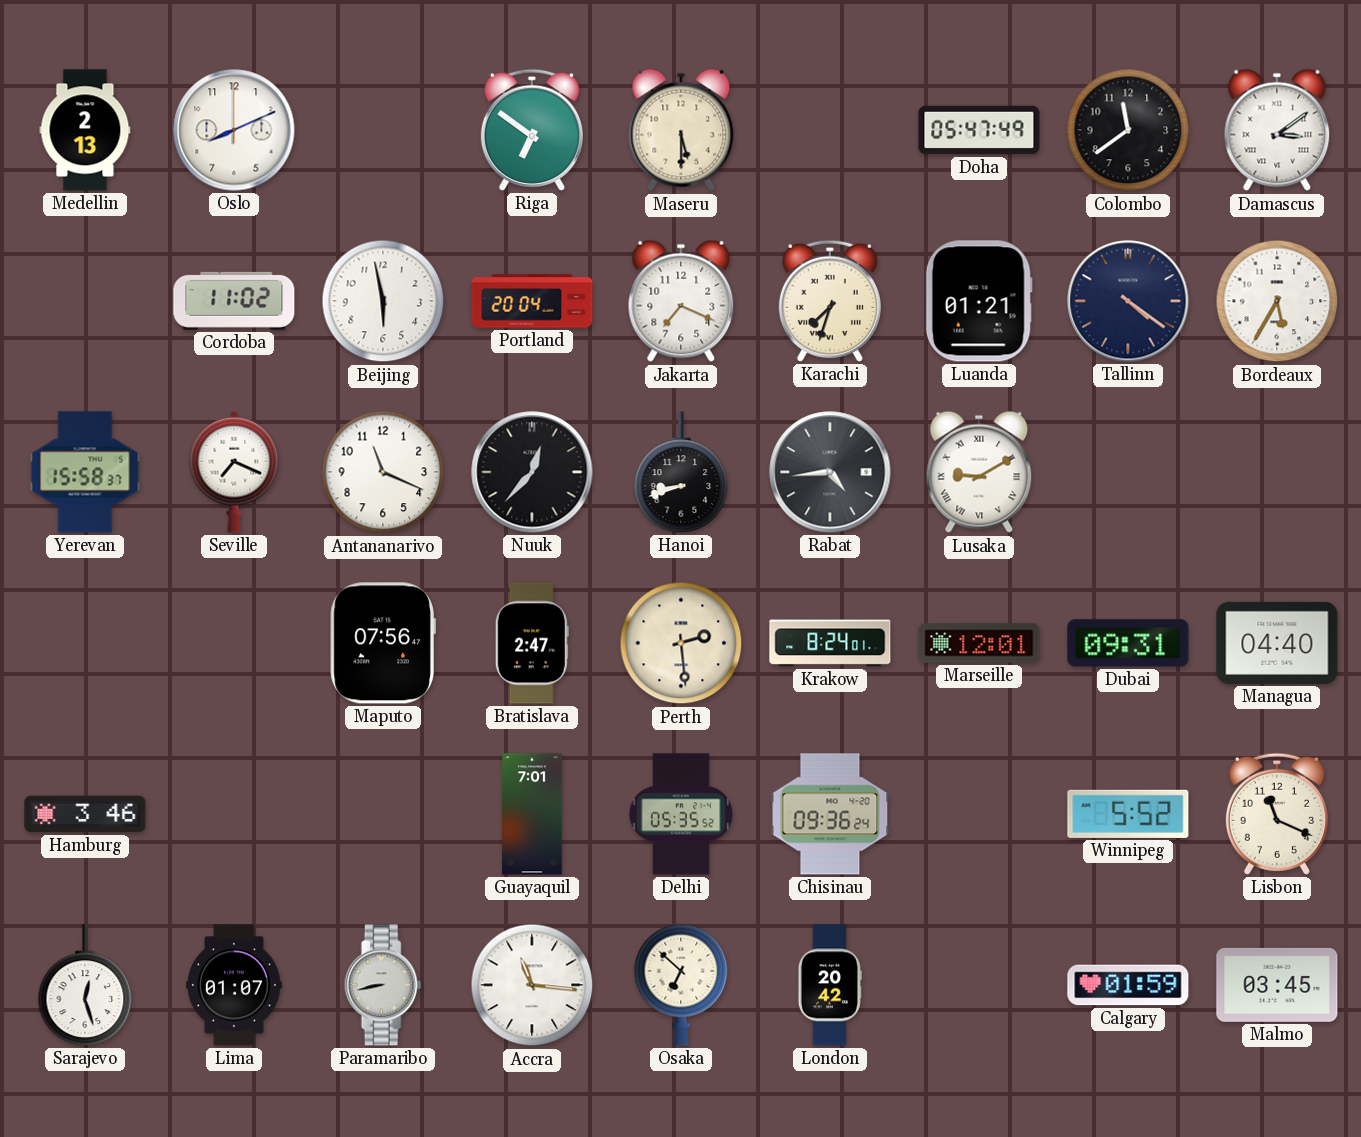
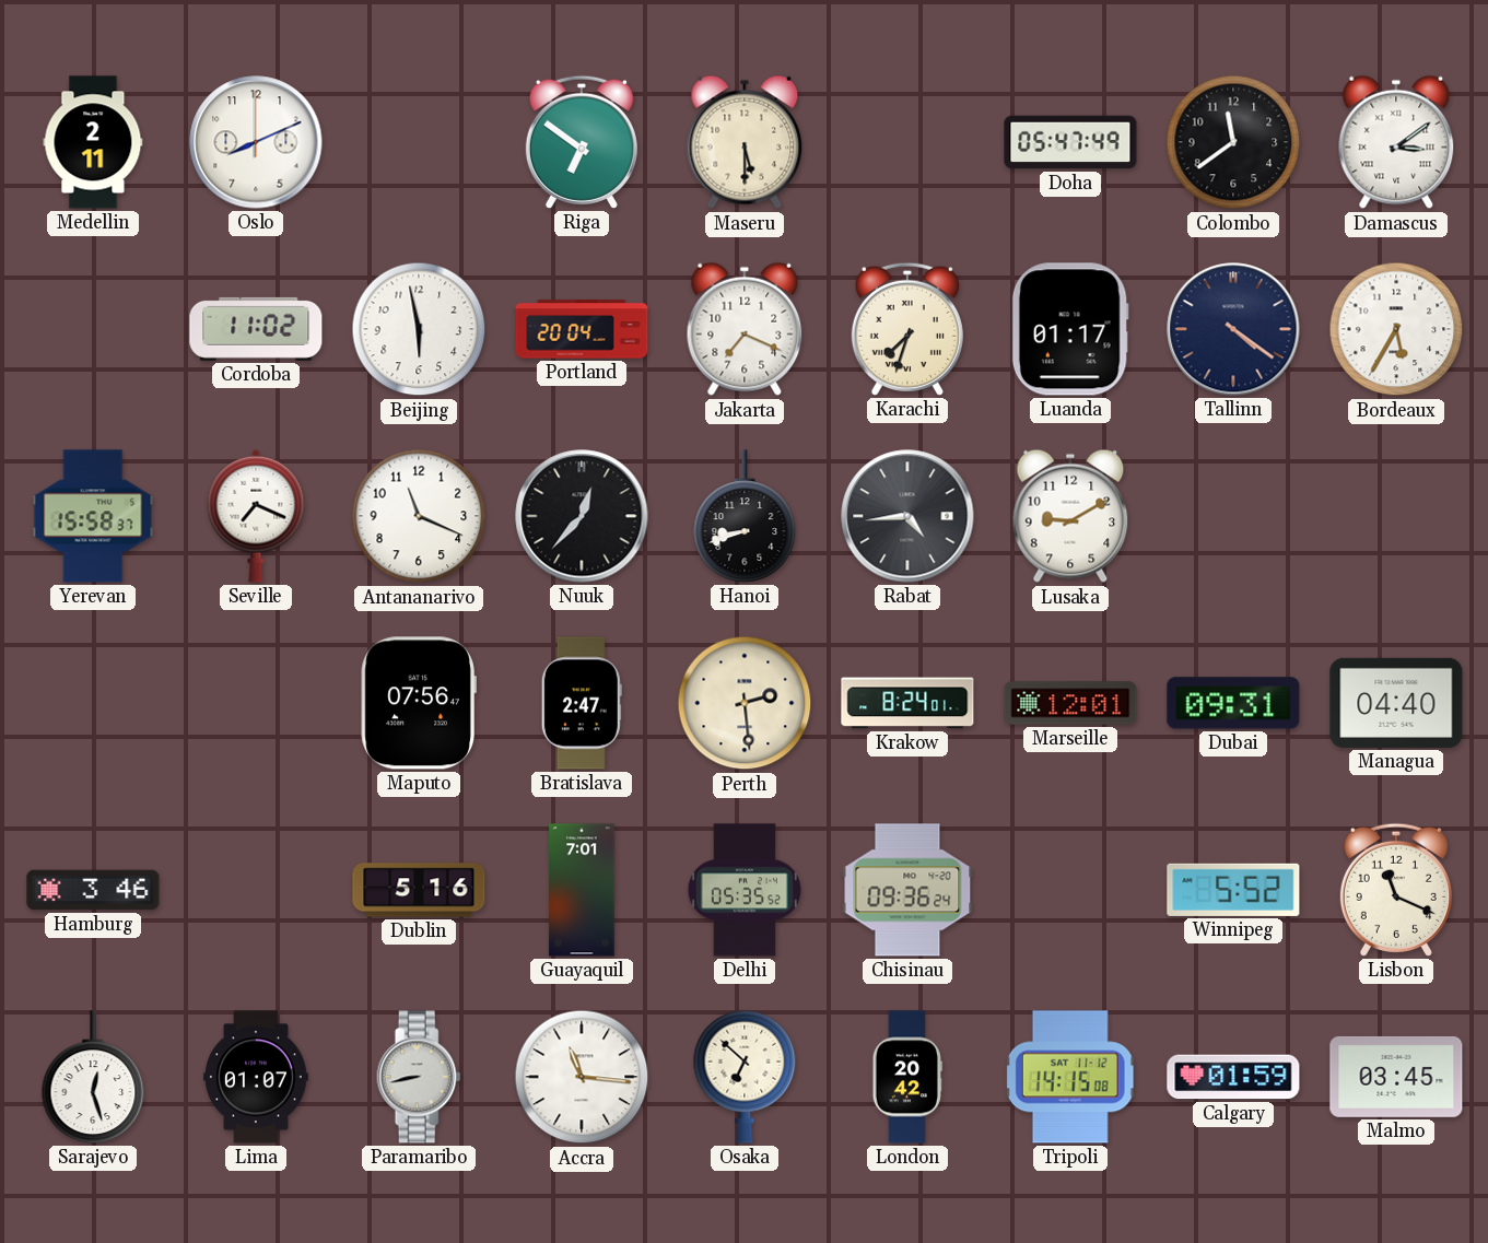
Medellin: 2:13 -> 2:11 (93, 142)
Luanda: 01:21 -> 01:17 (1070, 329)
Lusaka numerals: Roman -> Arabic (1070, 516)
Dublin: none -> 5:16 (419, 890)
Tripoli: none -> 14:15 (1070, 1077)
